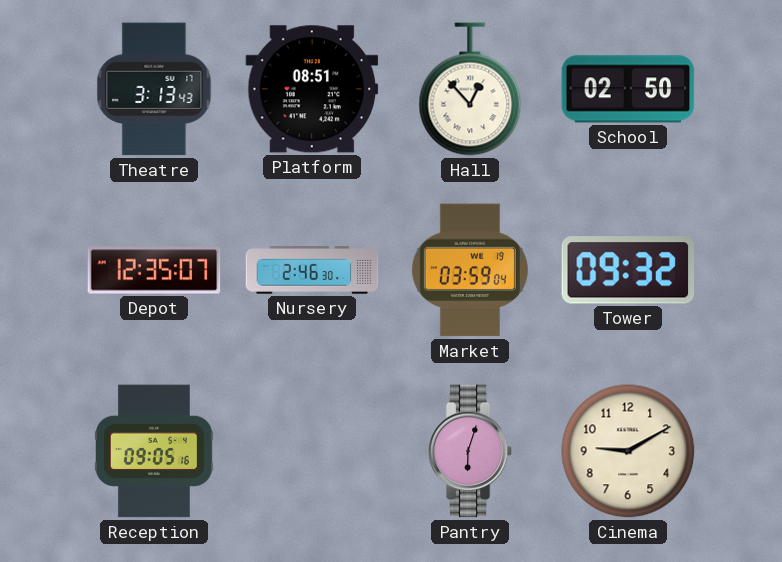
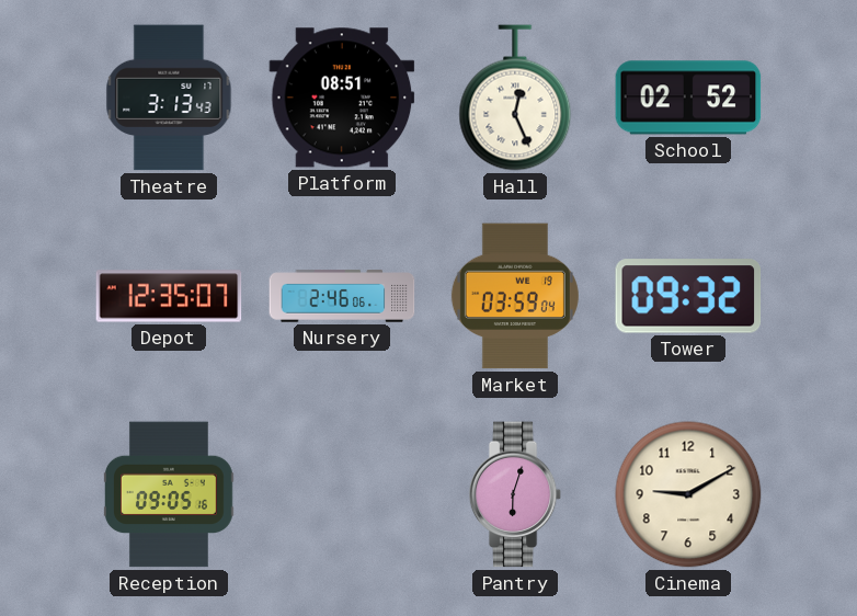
Hall: 12:53 -> 12:26 (515, 98)
School: 02:50 -> 02:52 (688, 98)
Nursery: 2:46:30 -> 2:46:06 (342, 296)
